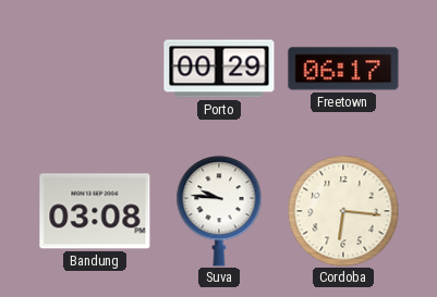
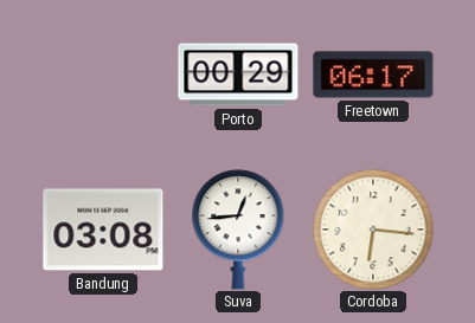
Suva: 9:46 -> 12:44 (238, 230)
